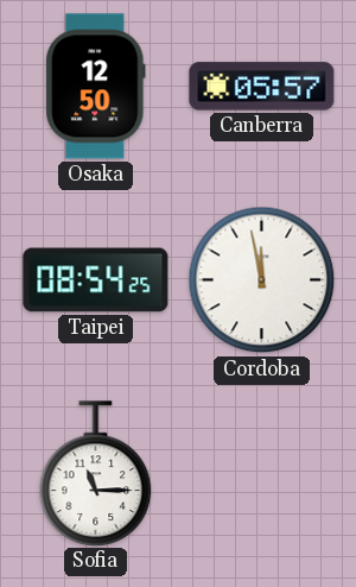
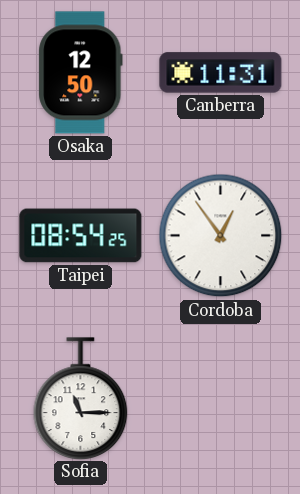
Canberra: 05:57 -> 11:31 (221, 73)
Cordoba: 11:58 -> 12:54 (221, 236)
